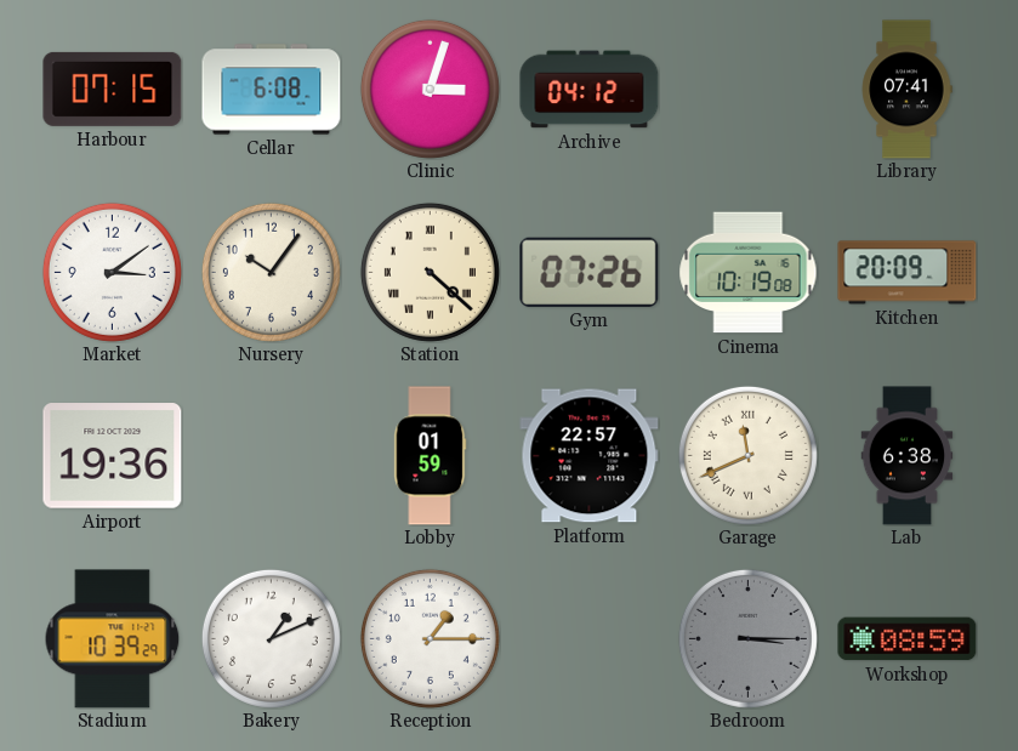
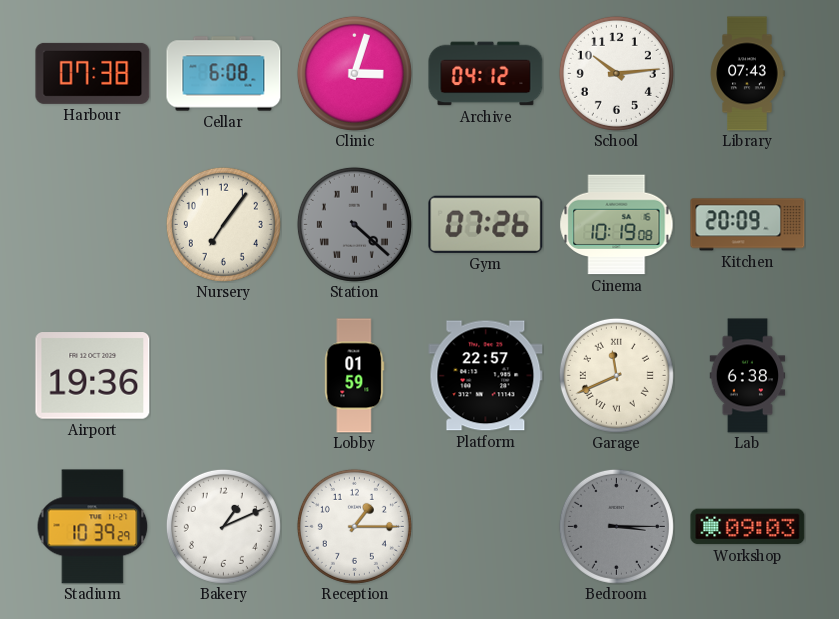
Harbour: 07:15 -> 07:38 (93, 73)
School: none -> 10:14 (616, 73)
Library: 07:41 -> 07:43 (747, 74)
Market: 3:09 -> none (112, 272)
Nursery: 10:06 -> 7:06 (223, 224)
Station dial: cream -> grey (354, 224)
Workshop: 08:59 -> 09:03 (748, 527)
